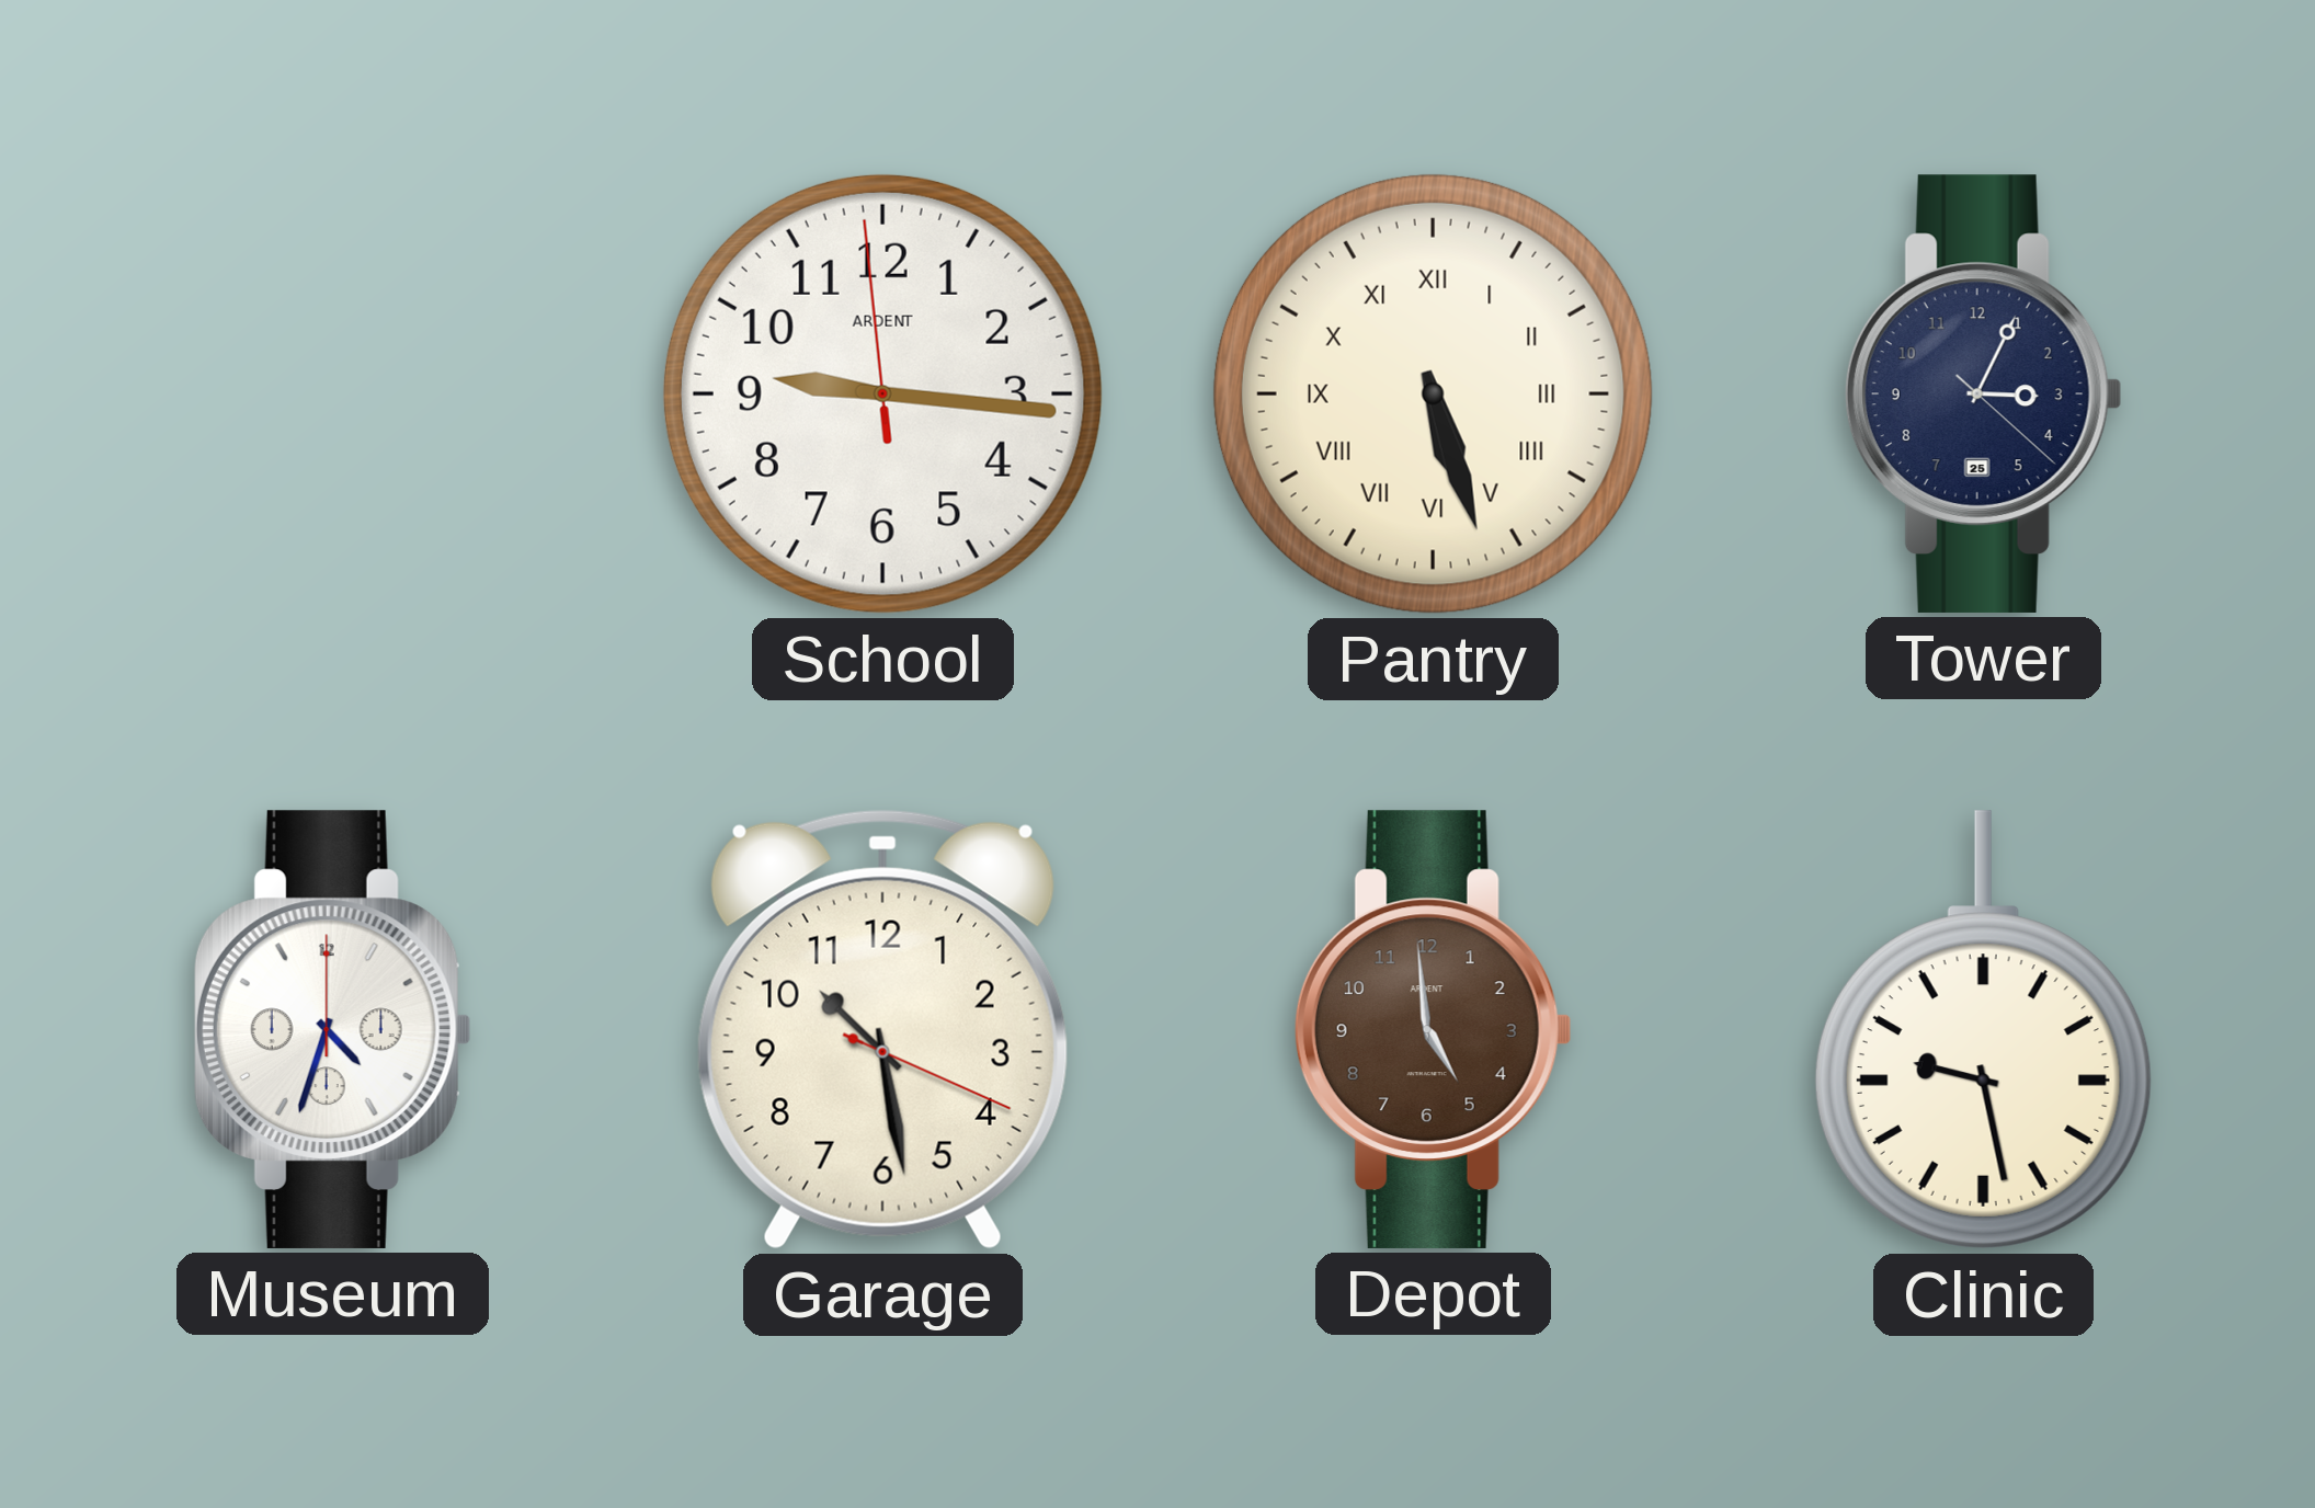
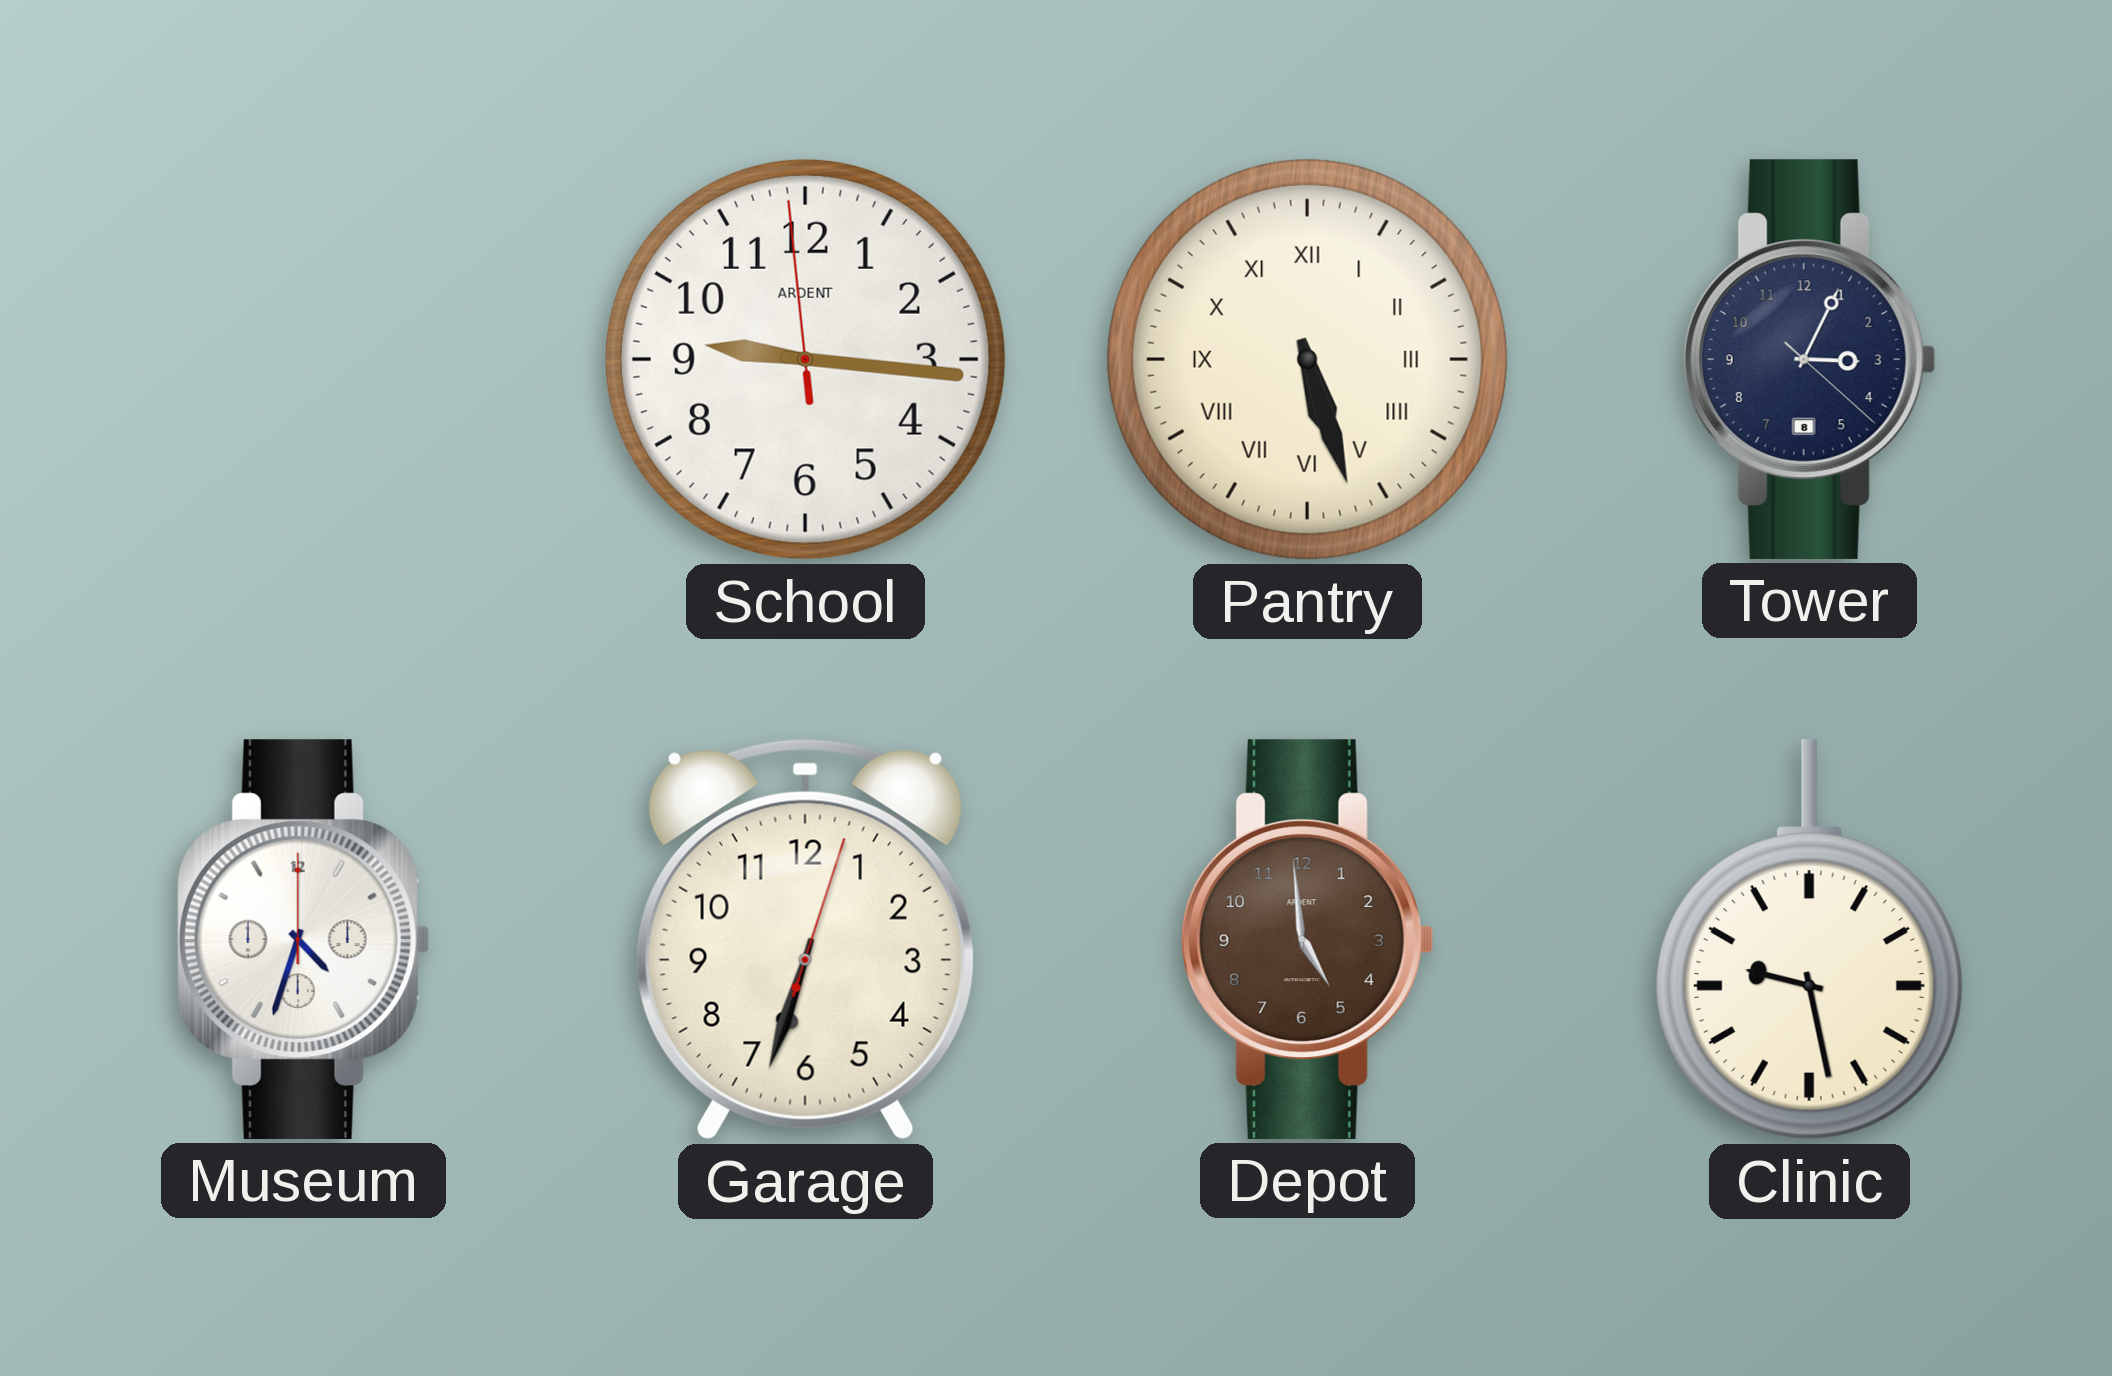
Tower date: 25 -> 8 (1809, 359)
Garage: 10:28 -> 6:33 (805, 939)
